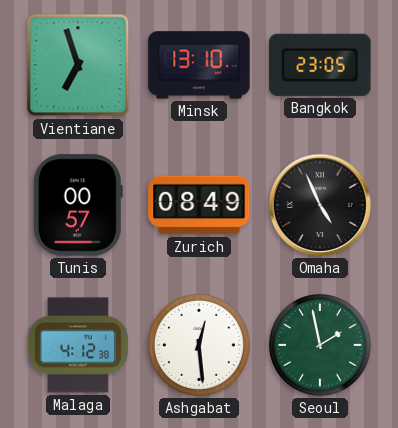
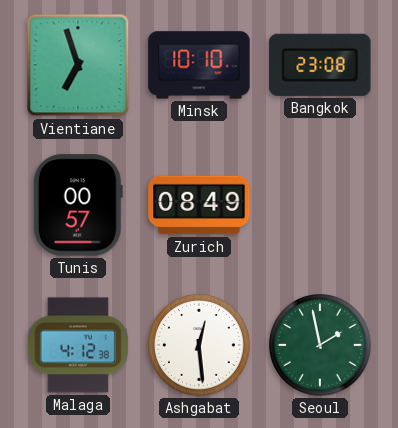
Minsk: 13:10 -> 10:10 (199, 65)
Bangkok: 23:05 -> 23:08 (320, 65)
Omaha: 4:56 -> none (320, 205)
